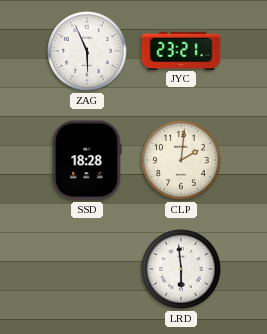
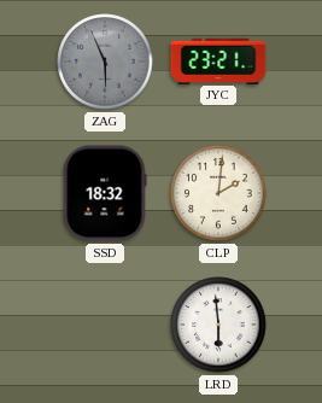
ZAG dial: white -> grey (105, 62)
SSD: 18:28 -> 18:32 (105, 193)
